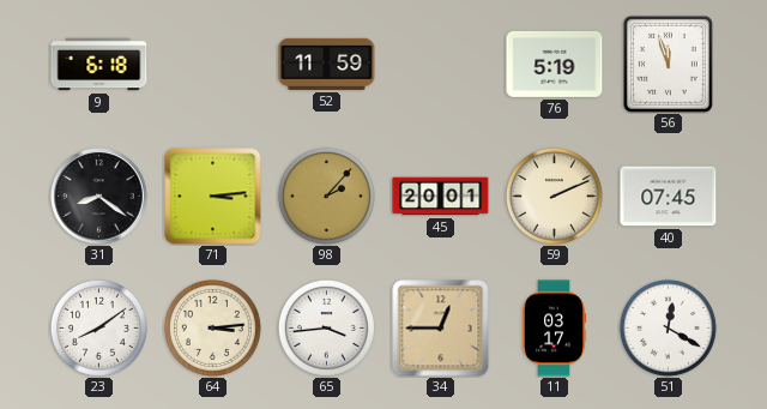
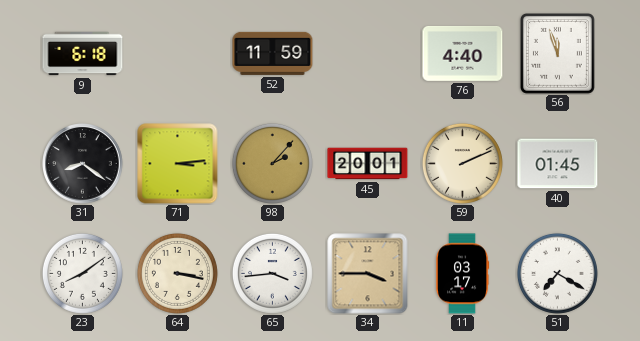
76: 5:19 -> 4:40 (463, 53)
40: 07:45 -> 01:45 (558, 164)
64: 3:14 -> 3:17 (177, 273)
34: 12:45 -> 3:45 (368, 274)
51: 12:20 -> 7:20 (557, 273)
